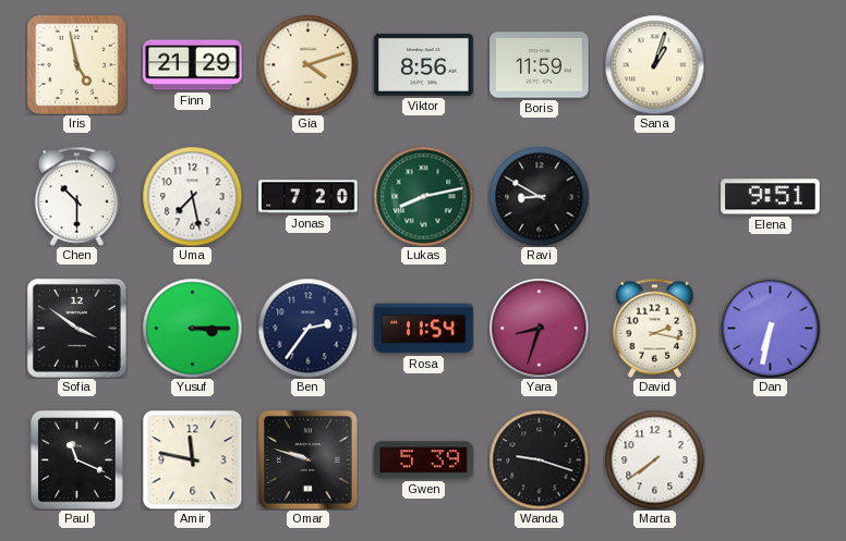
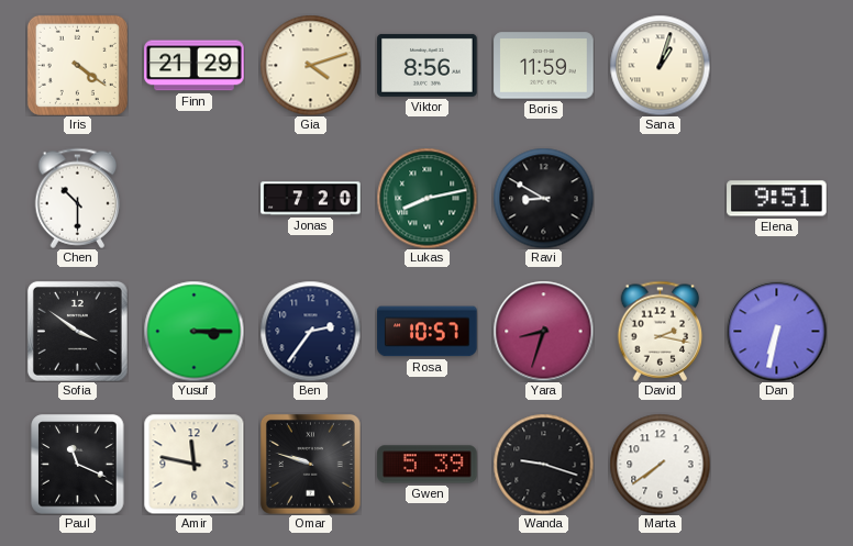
Iris: 4:58 -> 4:21 (77, 65)
Uma: 7:28 -> none (192, 196)
Rosa: 11:54 -> 10:57 (428, 332)
